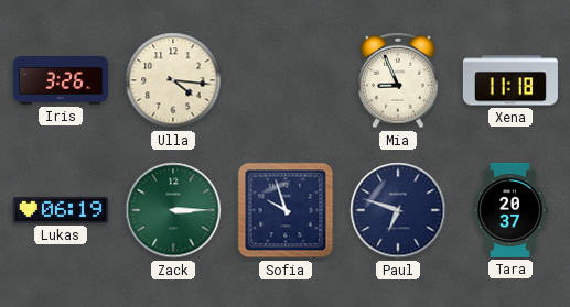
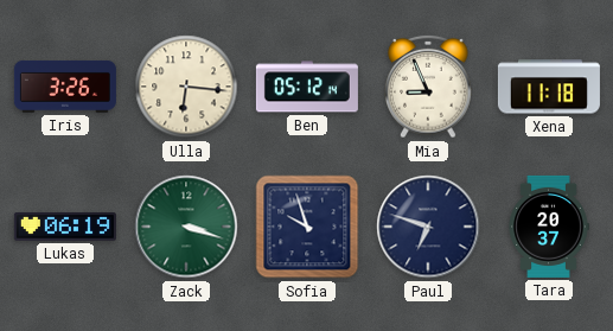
Ulla: 4:16 -> 6:16 (186, 87)
Ben: none -> 05:12 (307, 87)
Zack: 3:15 -> 3:18 (186, 227)
